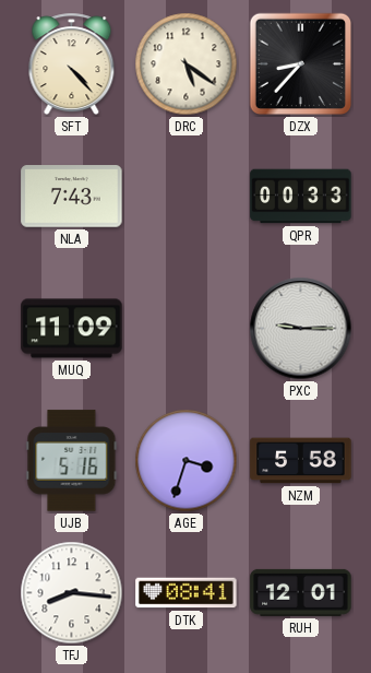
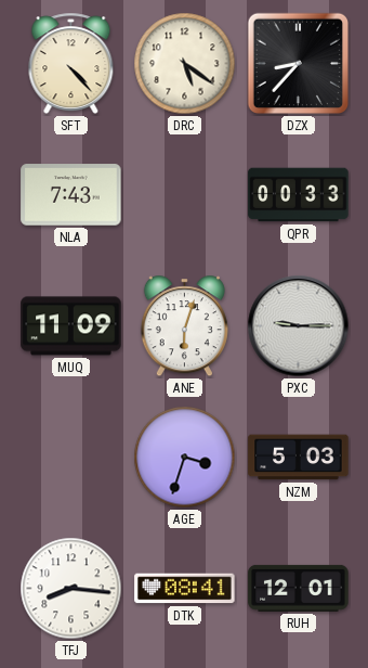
ANE: none -> 6:03 (184, 326)
UJB: 5:16 -> none (72, 461)
NZM: 5:58 -> 5:03 (299, 458)
